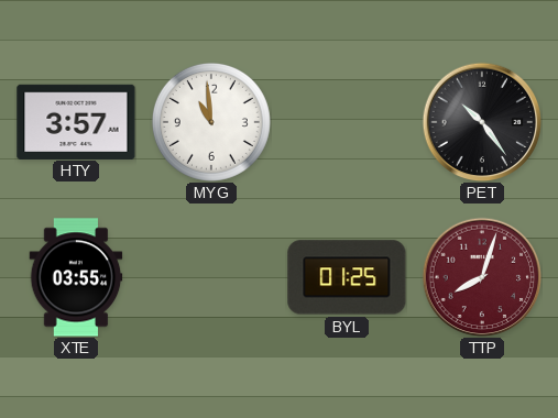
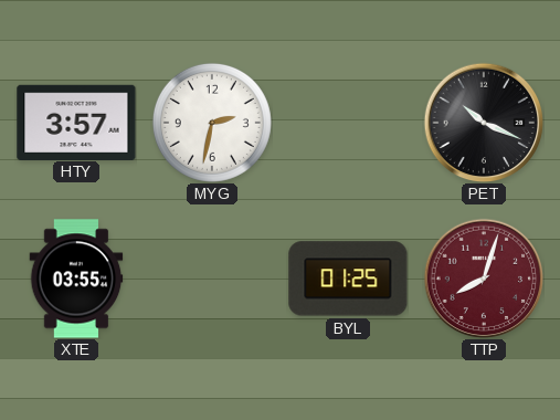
MYG: 10:59 -> 2:32 (212, 123)
PET: 10:24 -> 10:19 (484, 123)
